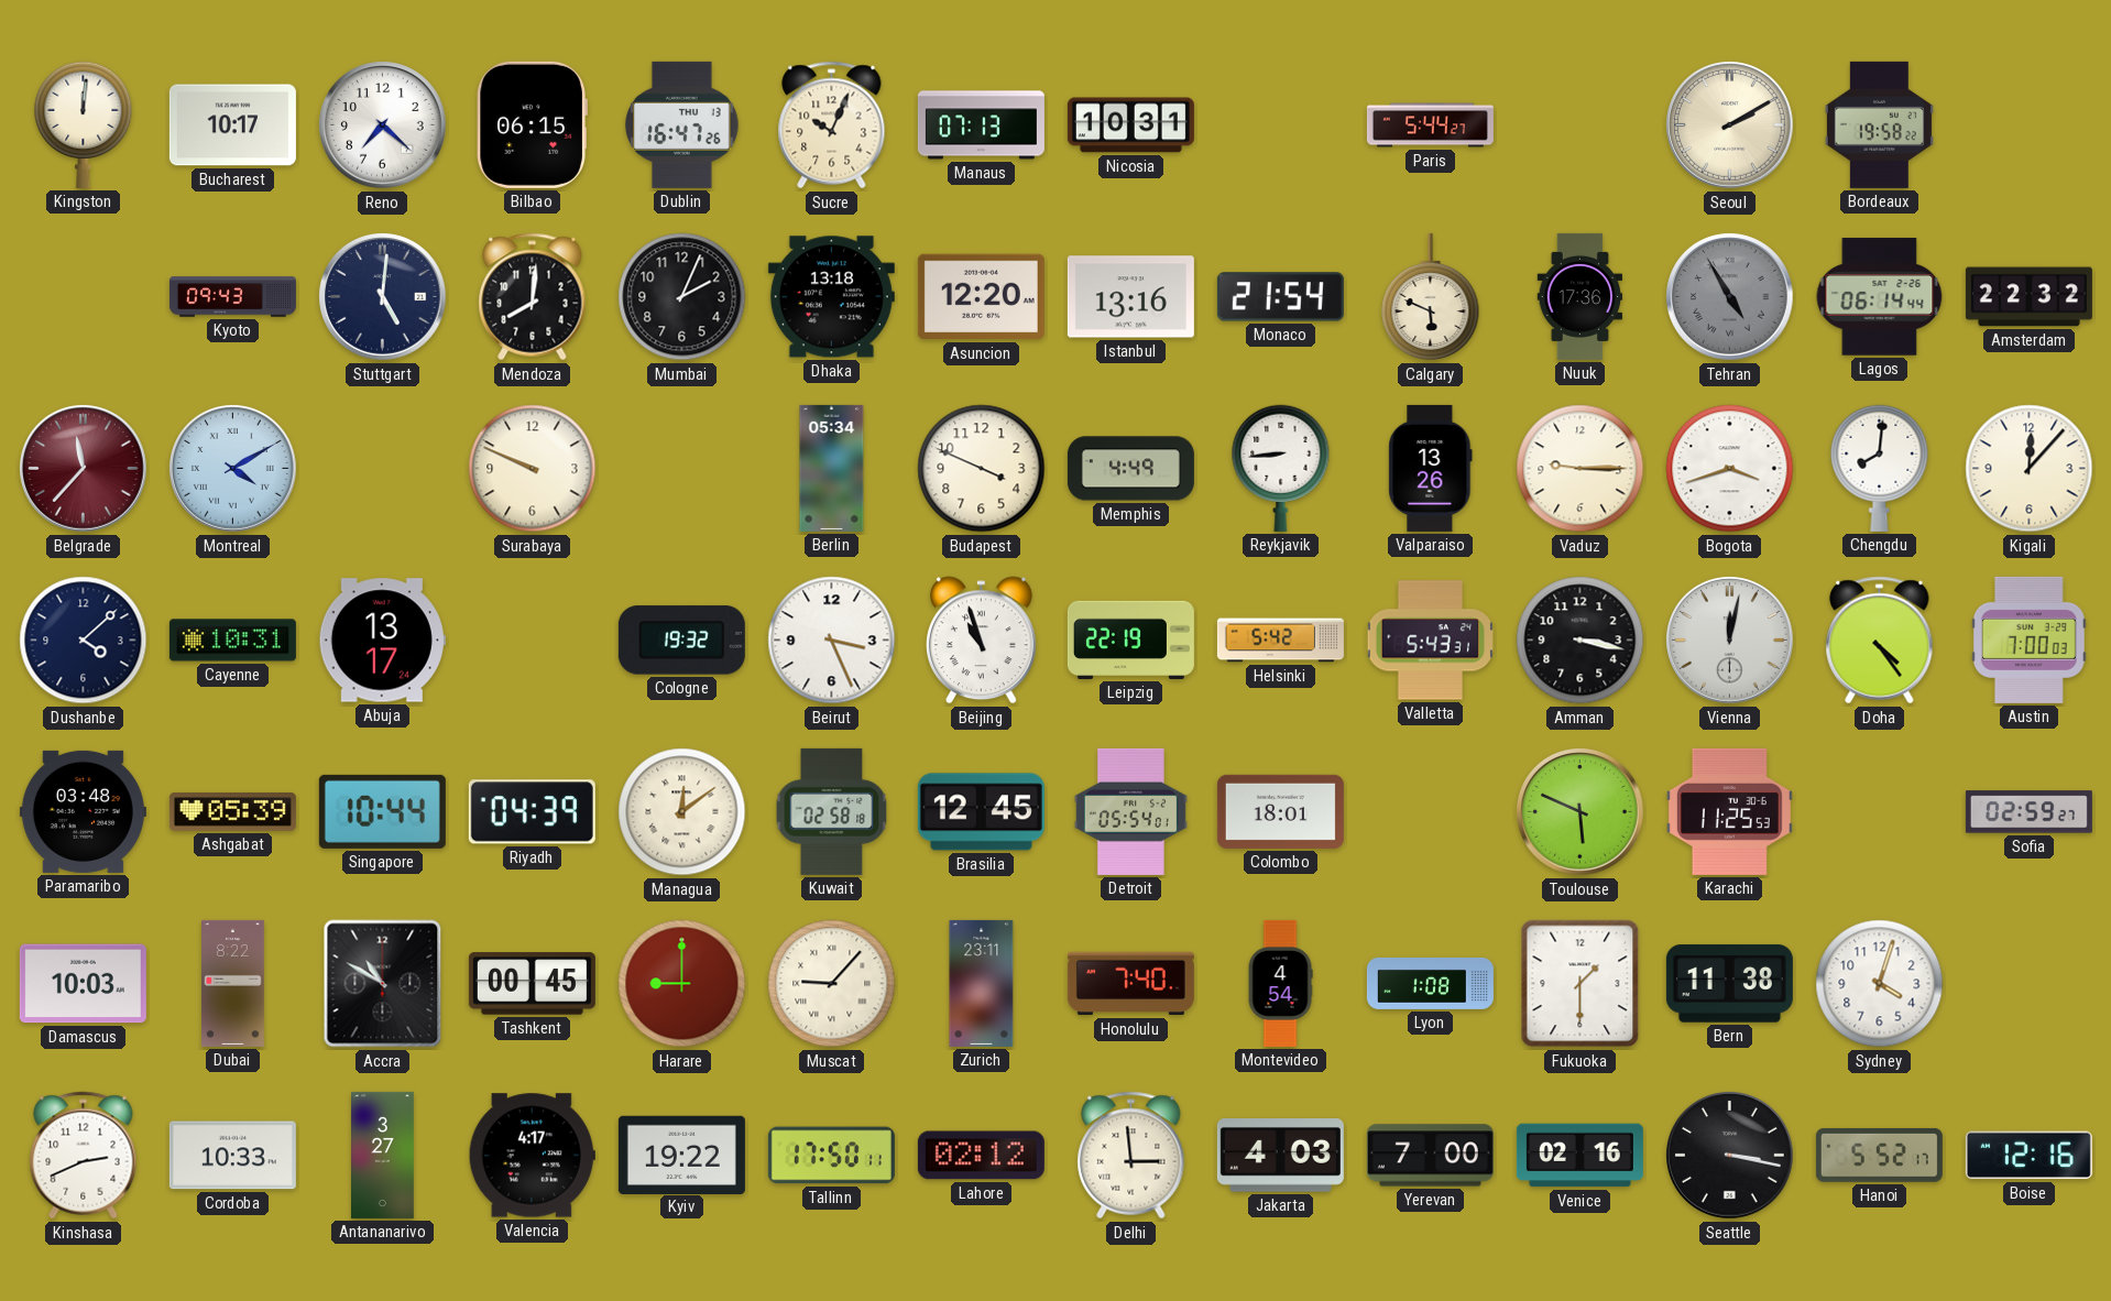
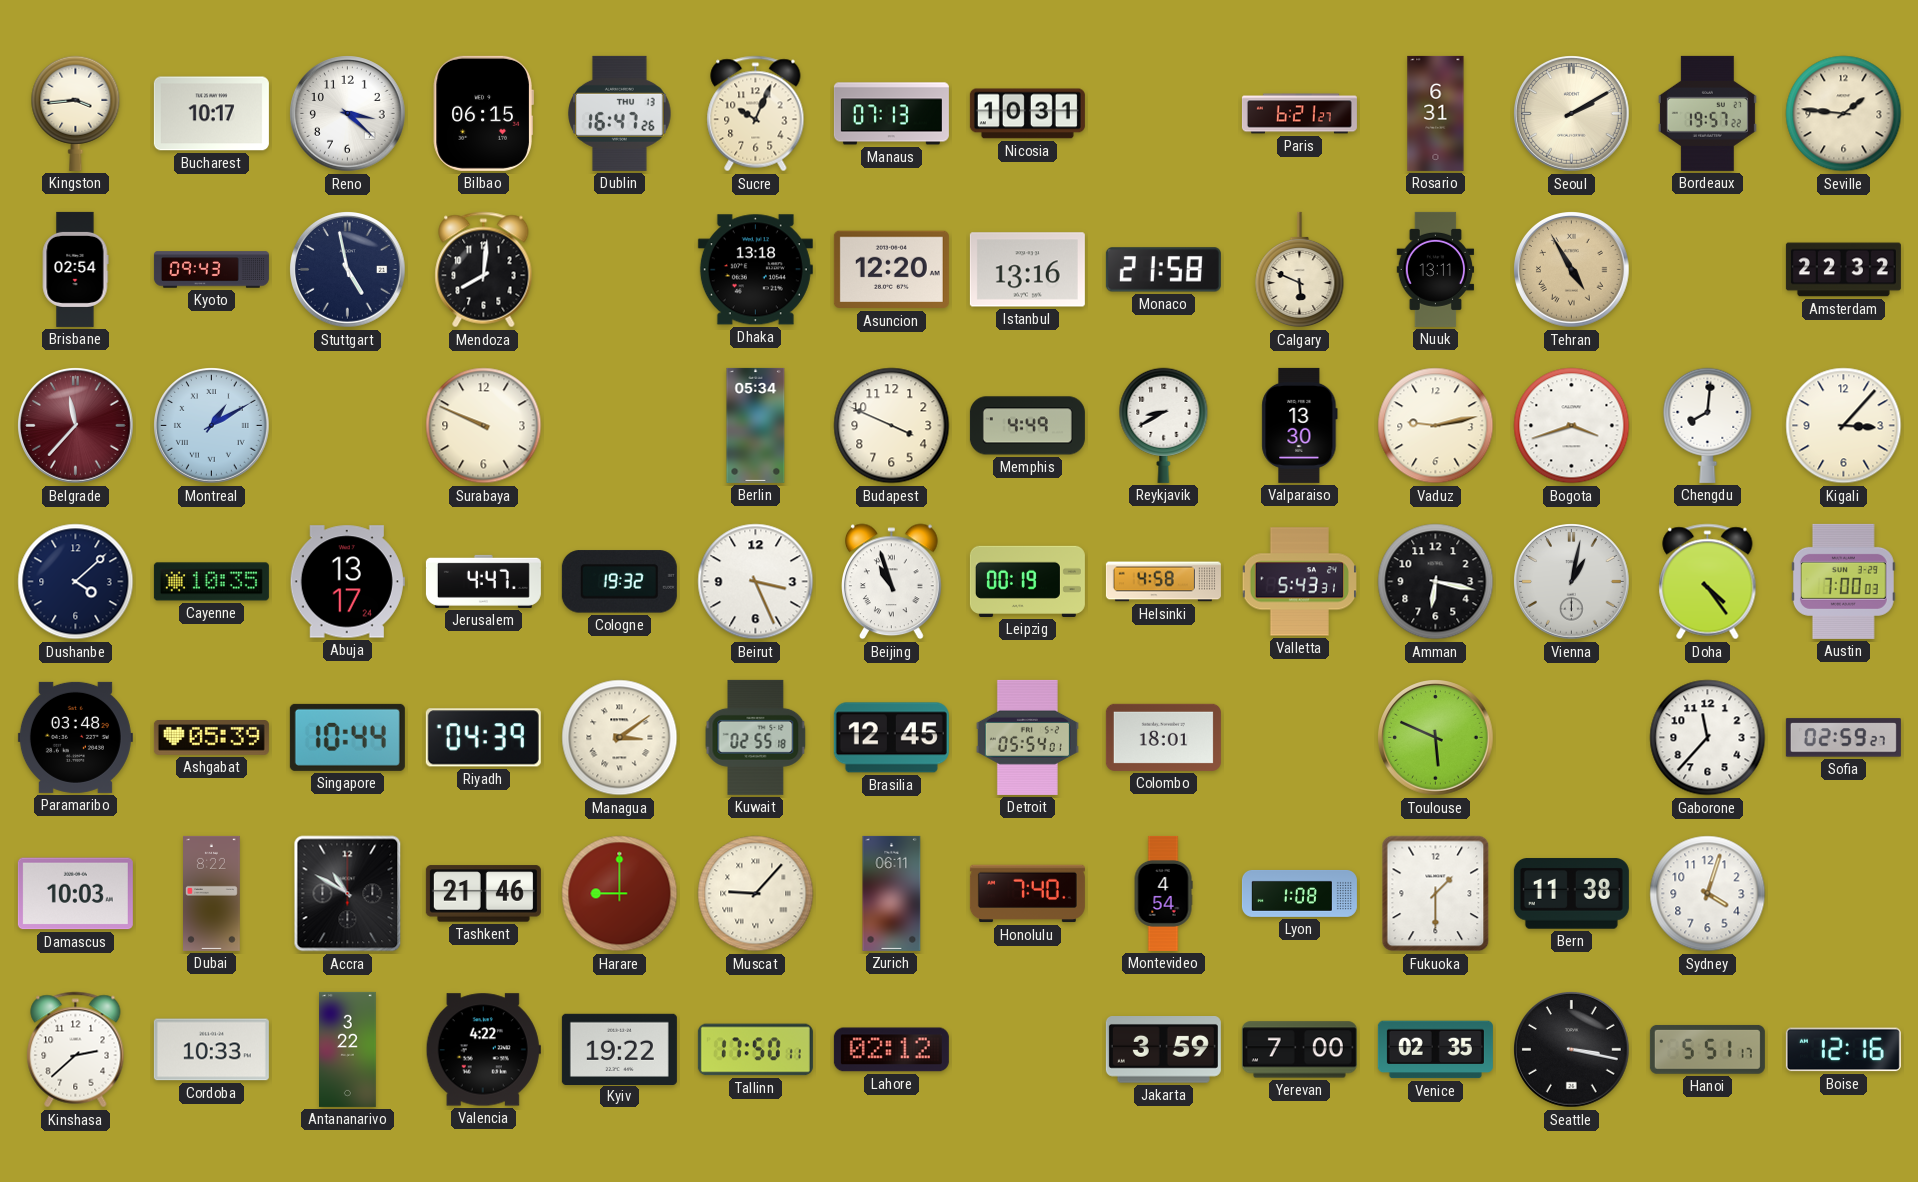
Kingston: 12:01 -> 3:44 (76, 113)
Reno: 7:22 -> 3:22 (348, 114)
Paris: 5:44 -> 6:21 (1299, 114)
Rosario: none -> 6:31 (1436, 113)
Bordeaux: 19:58 -> 19:57 (1707, 113)
Seville: none -> 1:46 (1844, 114)
Brisbane: none -> 02:54 (75, 269)
Stuttgart: 5:01 -> 4:58 (348, 270)
Mumbai: 2:04 -> none (682, 297)
Monaco: 21:54 -> 21:58 (1163, 270)
Nuuk: 17:36 -> 13:11 (1436, 269)
Tehran dial: grey -> champagne (1572, 270)
Lagos: 06:14 -> none (1880, 297)
Montreal: 4:10 -> 1:10 (212, 426)
Reykjavik: 8:44 -> 8:40 (1164, 425)
Valparaiso: 13:26 -> 13:30 (1300, 425)
Vaduz: 9:15 -> 9:13 (1436, 426)
Kigali: 12:07 -> 3:07 (1844, 426)
Cayenne: 10:31 -> 10:35 (211, 582)
Jerusalem: none -> 4:47 (483, 581)
Leipzig: 22:19 -> 00:19 (1027, 581)
Helsinki: 5:42 -> 4:58 (1163, 582)
Amman: 3:17 -> 6:17 (1436, 582)
Vienna: 12:02 -> 1:02 (1572, 582)
Managua: 12:09 -> 3:09 (620, 738)
Kuwait: 02:58 -> 02:55 (756, 737)
Karachi: 11:25 -> none (1729, 811)
Gaborone: none -> 11:37 (1708, 738)
Tashkent: 00:45 -> 21:46 (483, 894)
Zurich: 23:11 -> 06:11 (892, 893)
Kinshasa: 2:41 -> 2:38 (76, 1050)
Antananarivo: 3:27 -> 3:22 (348, 1049)
Valencia: 4:17 -> 4:22 (483, 1050)
Delhi: 2:59 -> none (1131, 1156)
Jakarta: 4:03 -> 3:59 (1163, 1050)
Venice: 02:16 -> 02:35 (1435, 1050)
Hanoi: 5:52 -> 5:51 (1707, 1050)
